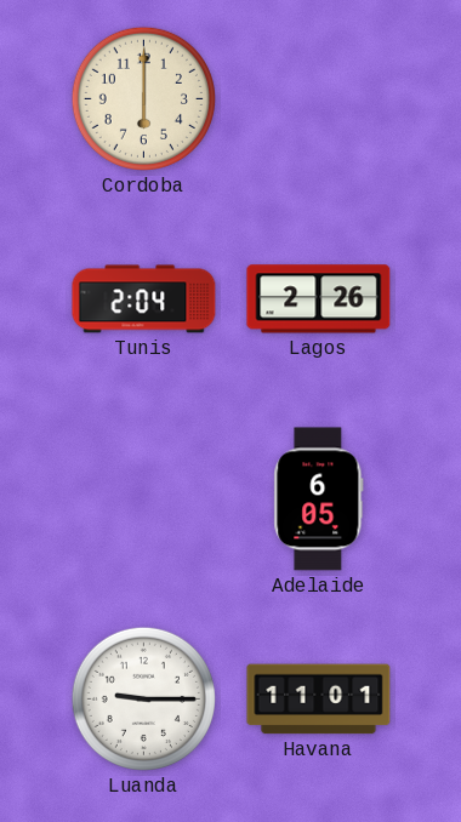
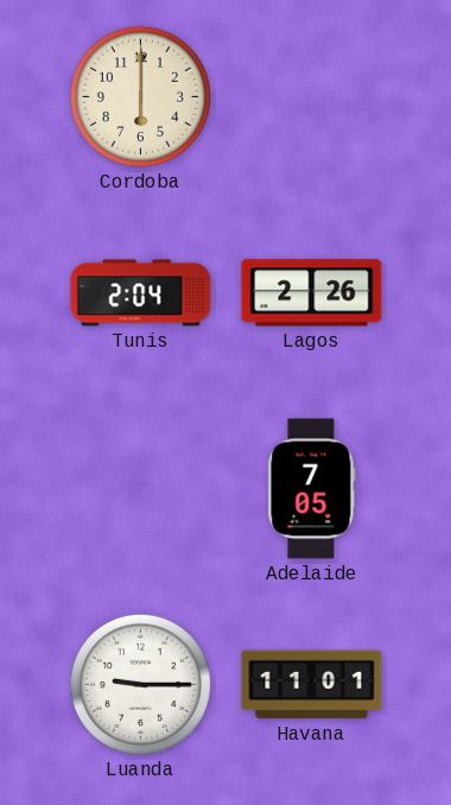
Adelaide: 6:05 -> 7:05 (312, 489)
